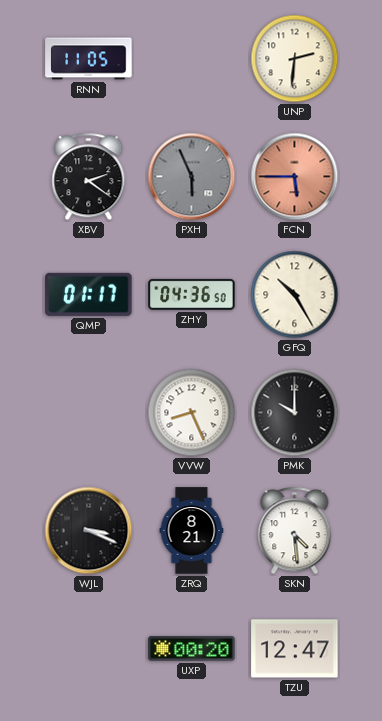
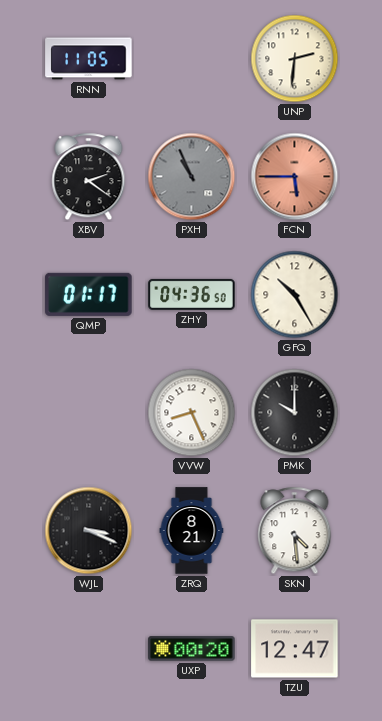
PXH: 5:56 -> 10:56 (192, 177)
